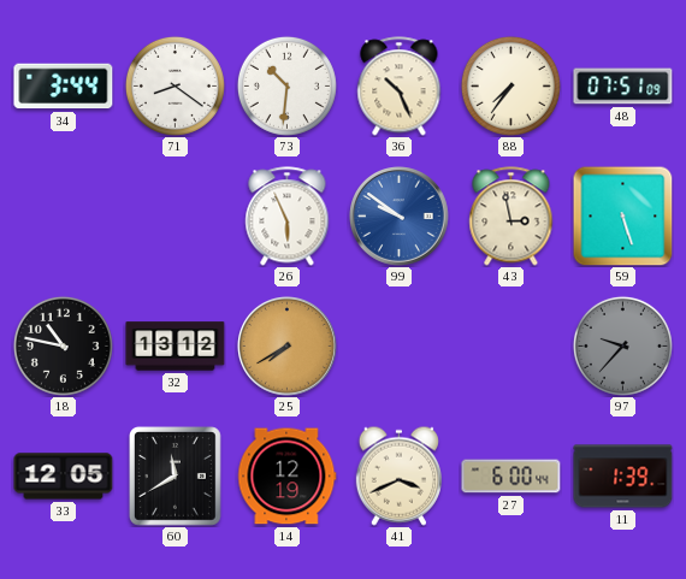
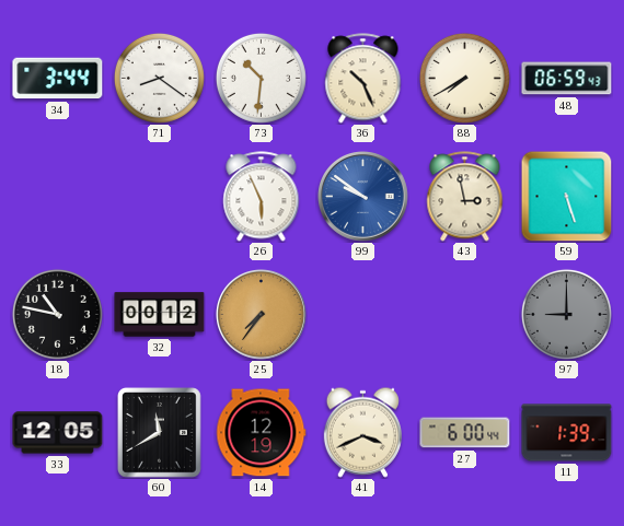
88: 7:36 -> 7:40 (464, 78)
48: 07:51 -> 06:59 (567, 79)
32: 13:12 -> 00:12 (160, 315)
25: 7:40 -> 7:36 (262, 315)
97: 9:37 -> 9:00 (566, 314)
